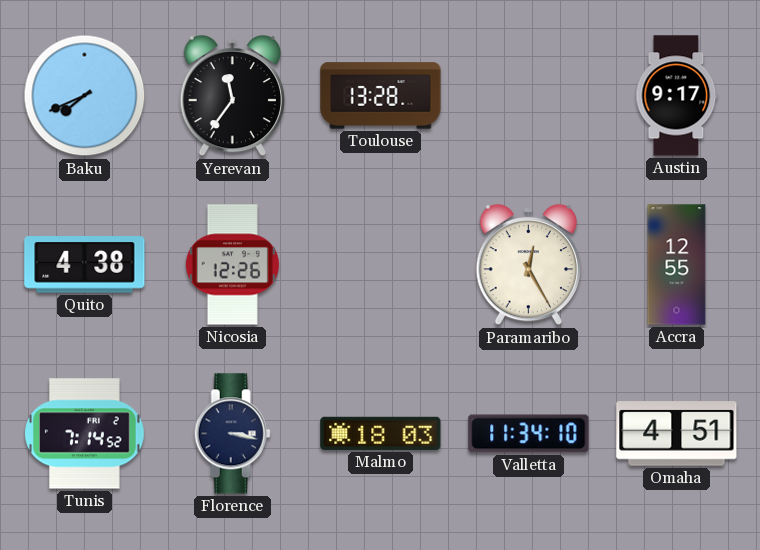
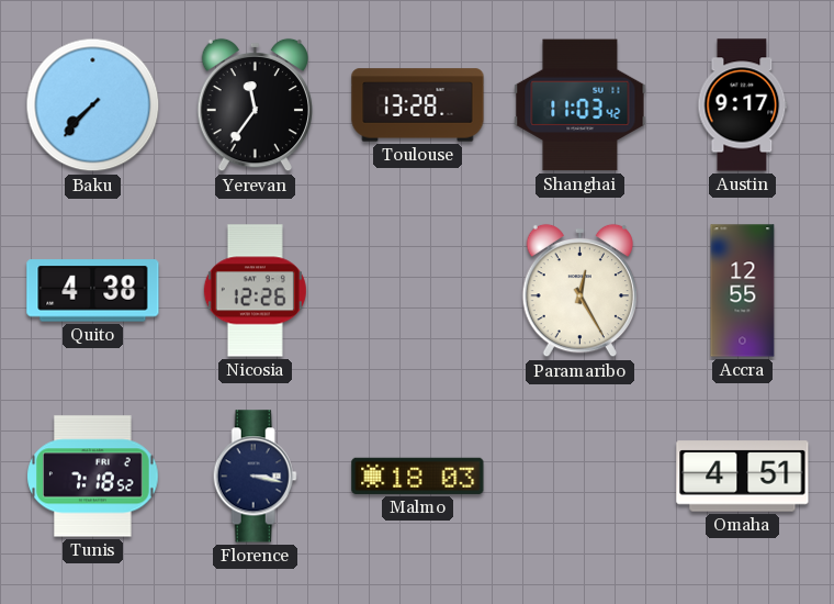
Baku: 7:41 -> 7:37 (93, 105)
Shanghai: none -> 11:03 (581, 105)
Tunis: 7:14 -> 7:18 (93, 477)
Valletta: 11:34 -> none (529, 434)
